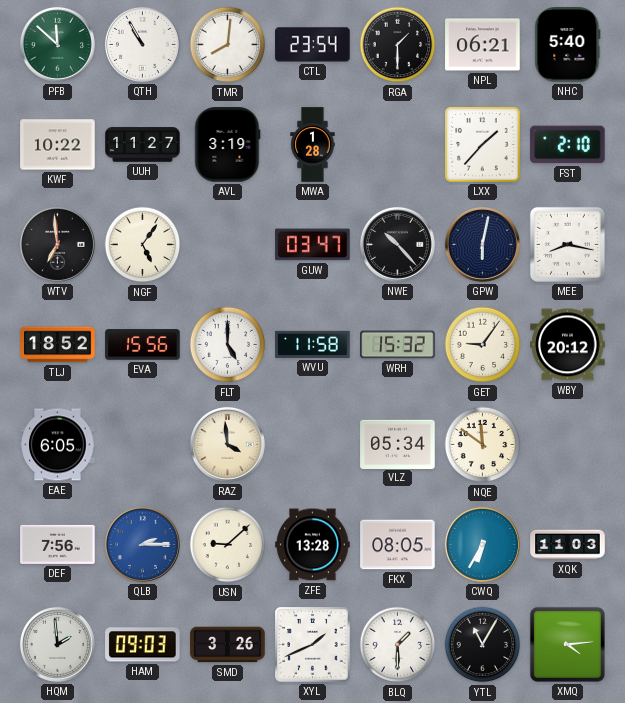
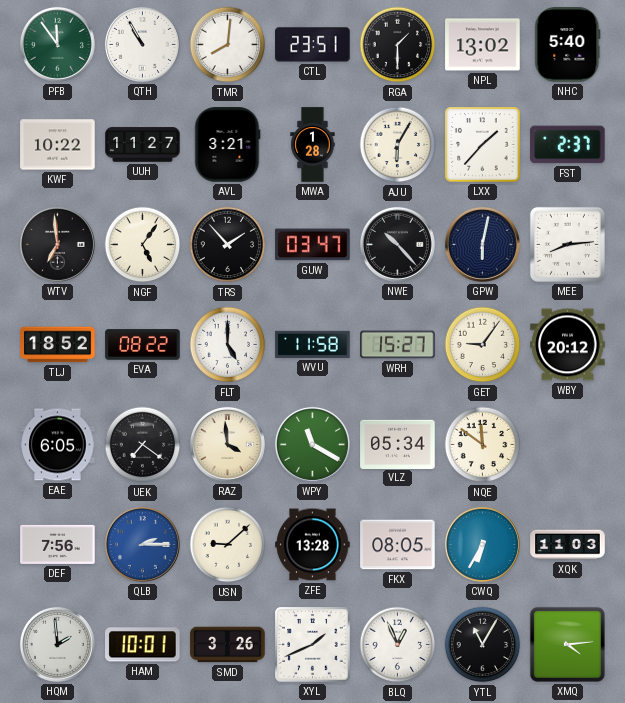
PFB: 11:52 -> 11:54 (57, 44)
CTL: 23:54 -> 23:51 (313, 45)
NPL: 06:21 -> 13:02 (483, 45)
AVL: 3:19 -> 3:21 (228, 145)
AJU: none -> 6:05 (398, 145)
FST: 2:10 -> 2:37 (568, 145)
TRS: none -> 1:53 (228, 245)
MEE: 8:17 -> 8:14 (567, 244)
EVA: 15:56 -> 08:22 (143, 345)
WRH: 15:32 -> 15:27 (398, 345)
UEK: none -> 7:21 (143, 445)
WPY: none -> 11:20 (312, 444)
HAM: 09:03 -> 10:01 (143, 645)
BLQ: 1:30 -> 12:56 (398, 645)
